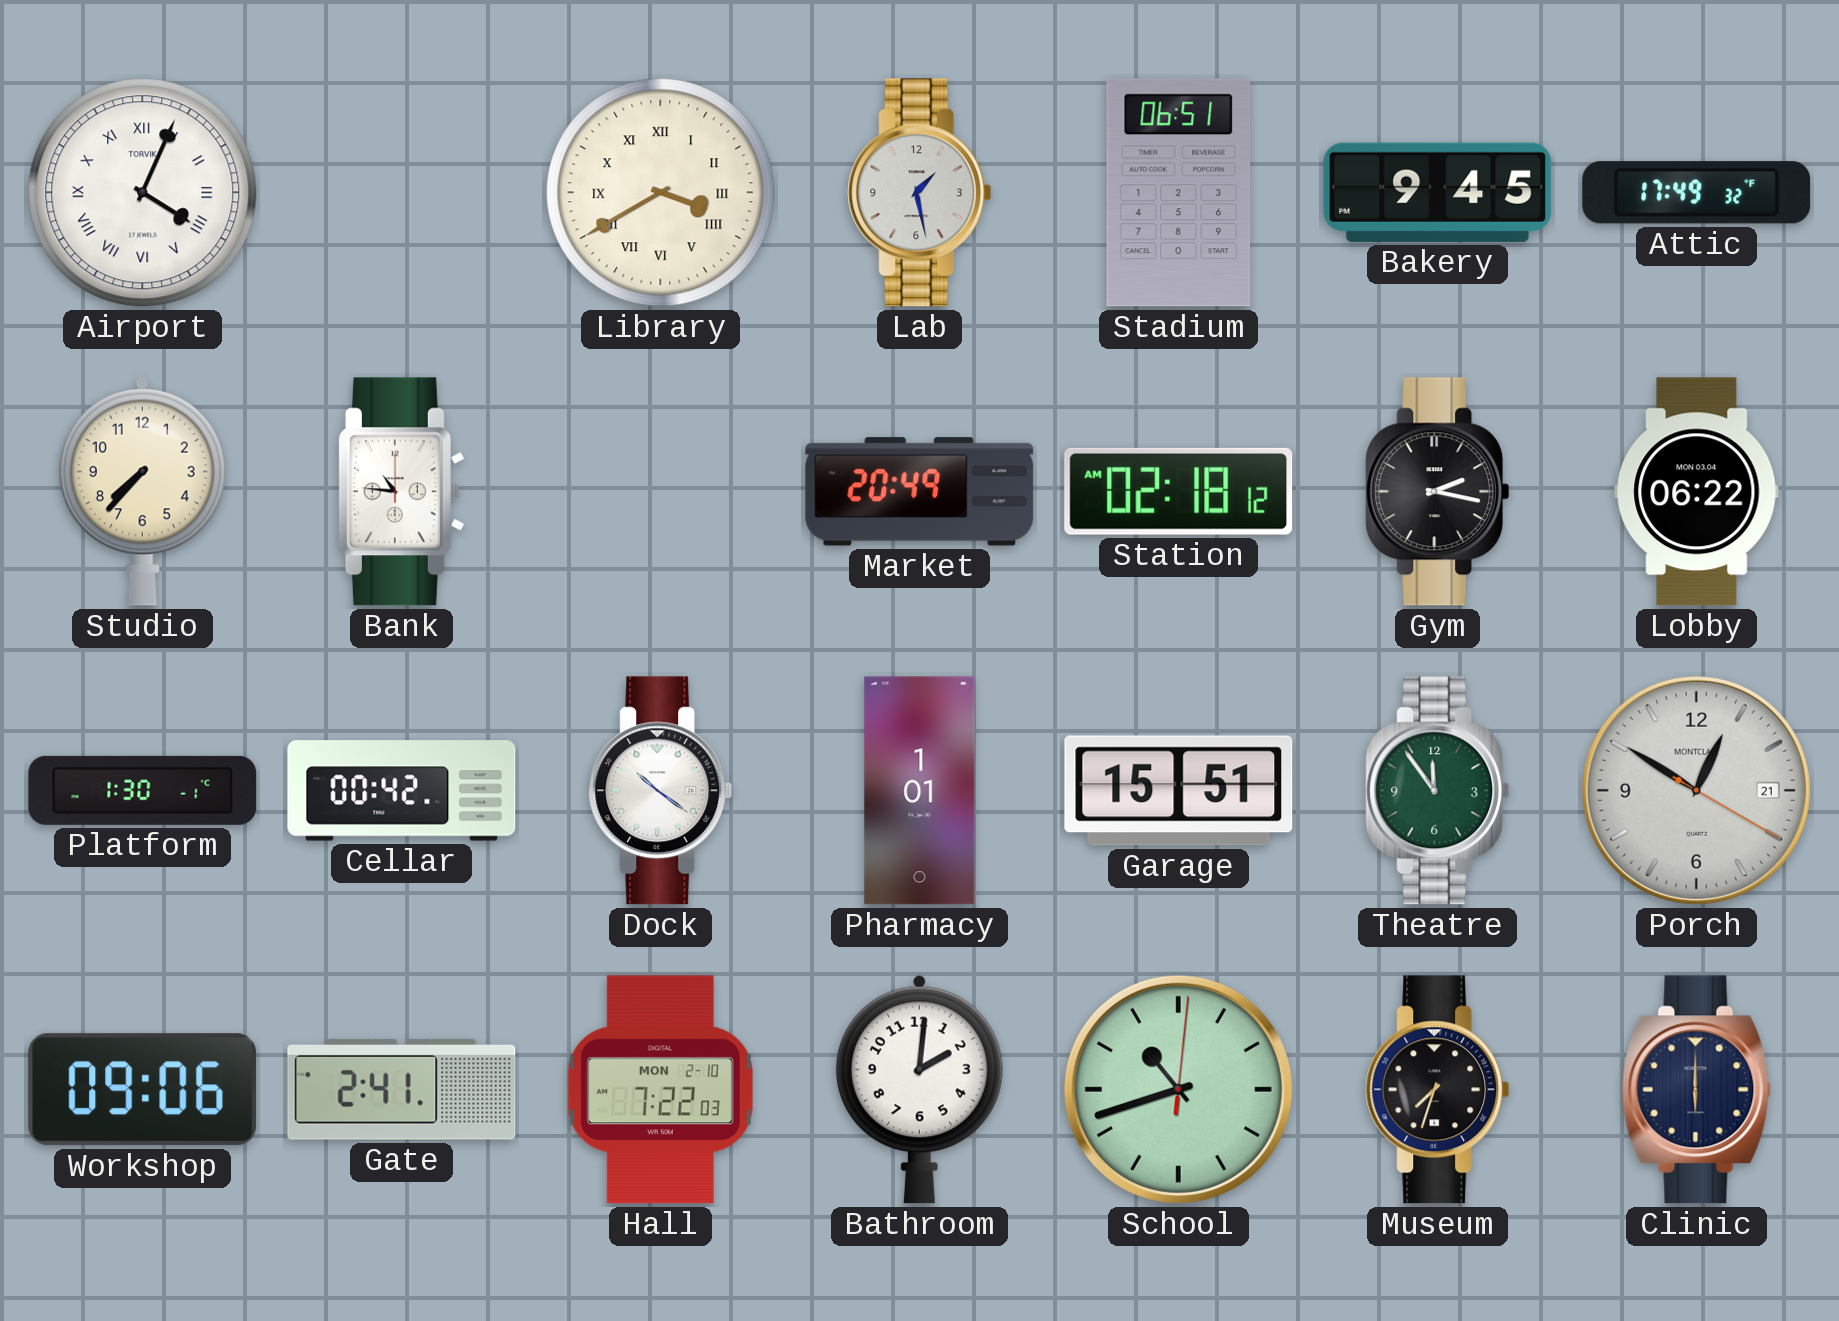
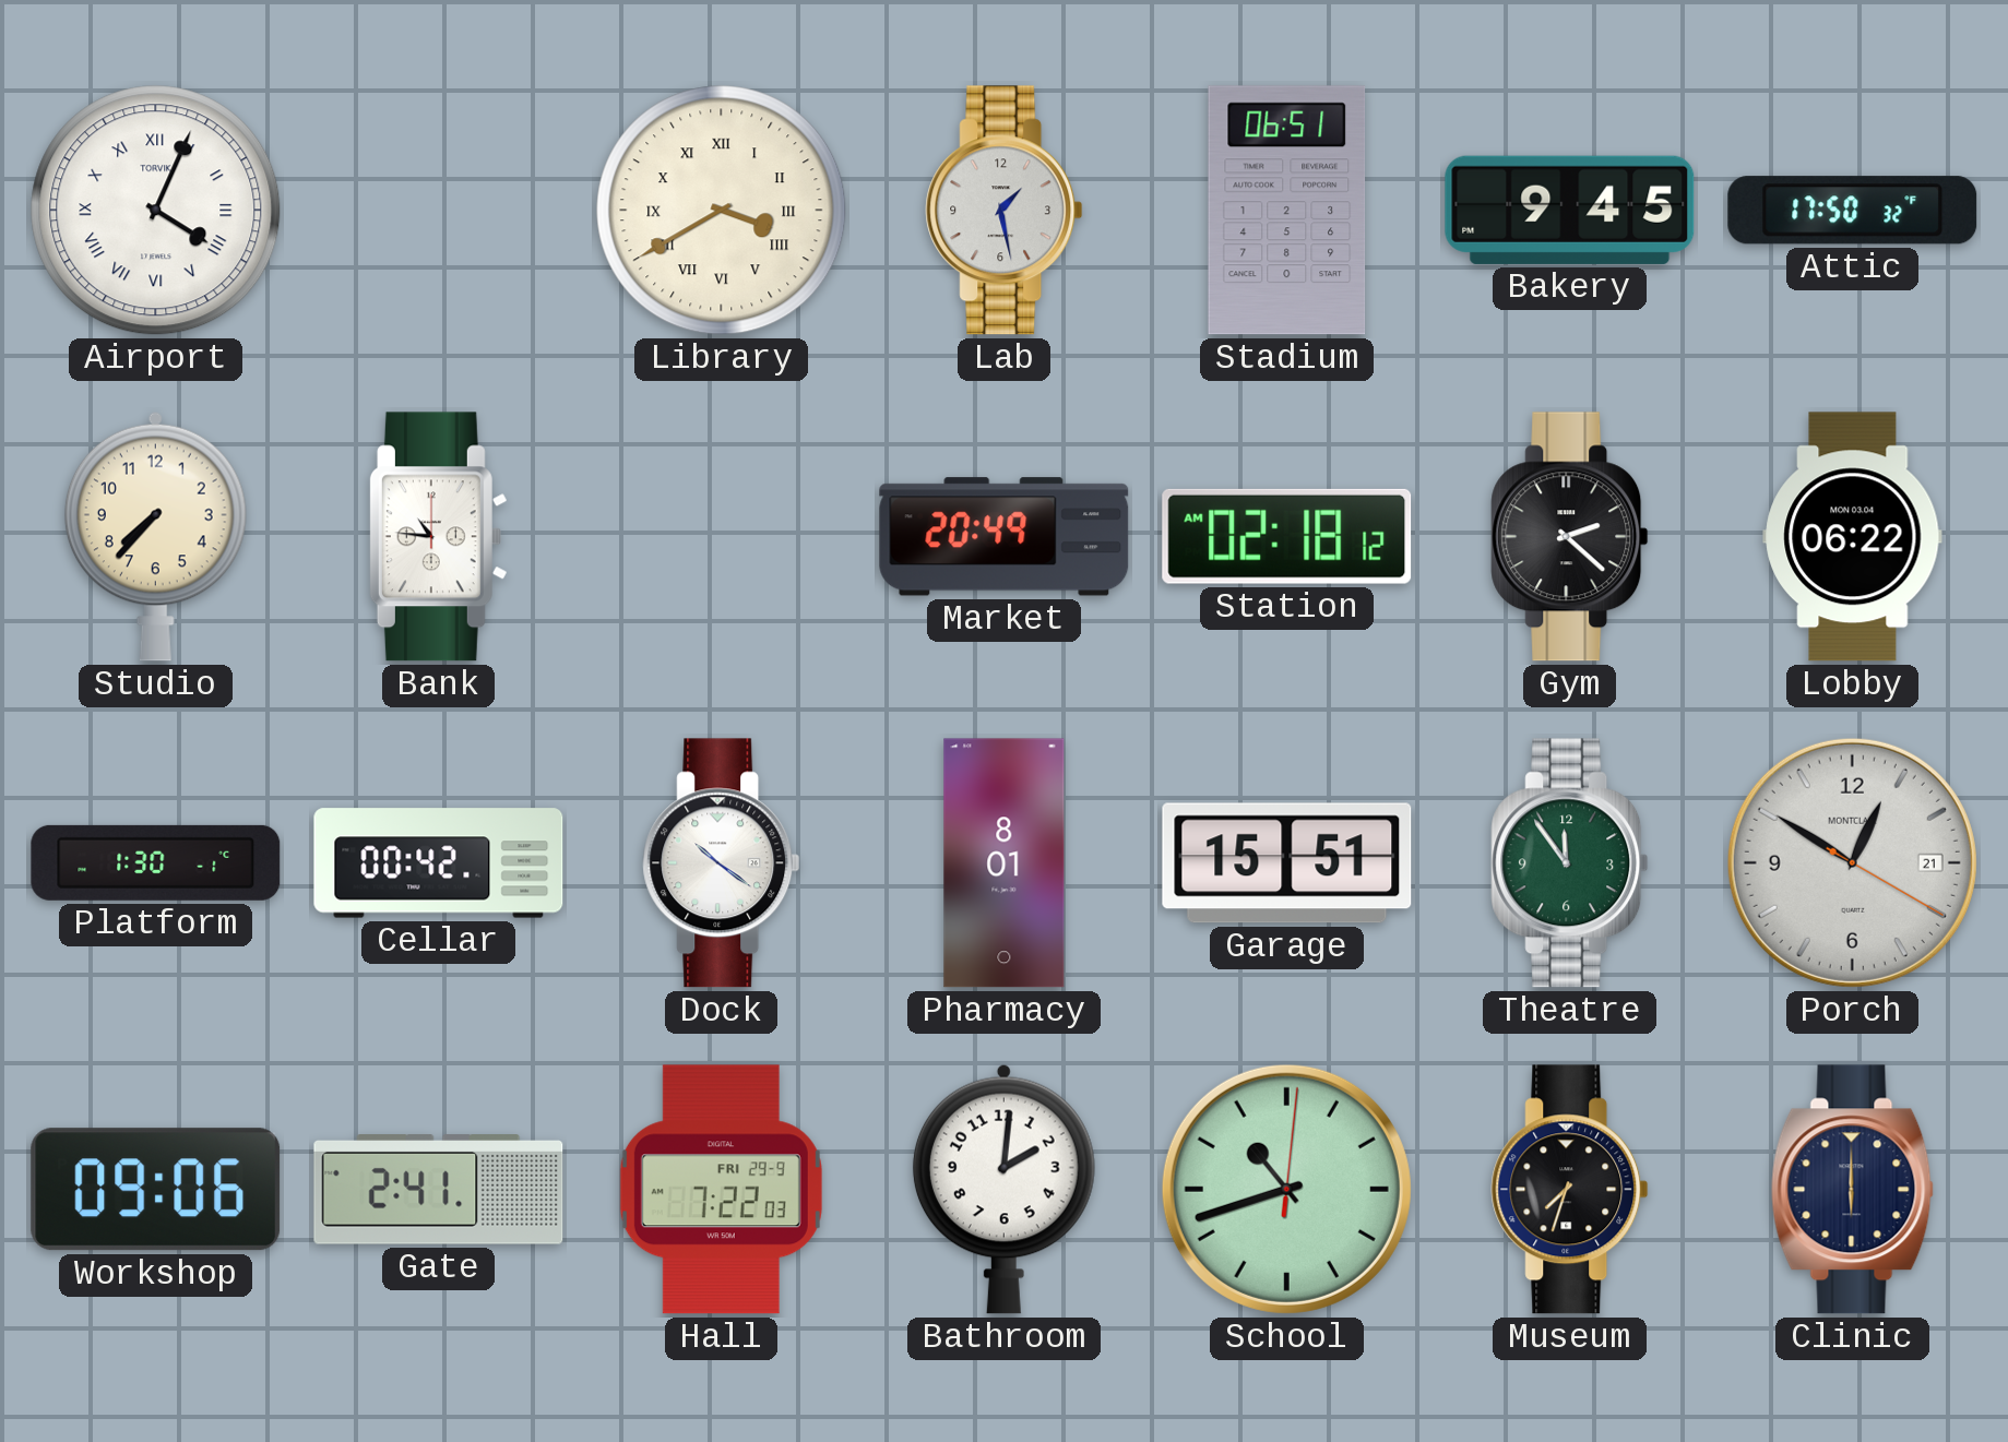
Attic: 17:49 -> 17:50 (1853, 211)
Gym: 2:17 -> 2:22 (1570, 537)
Pharmacy: 1:01 -> 8:01 (1005, 863)
Hall date: MON 2-10 -> FRI 29-9 (721, 1190)
